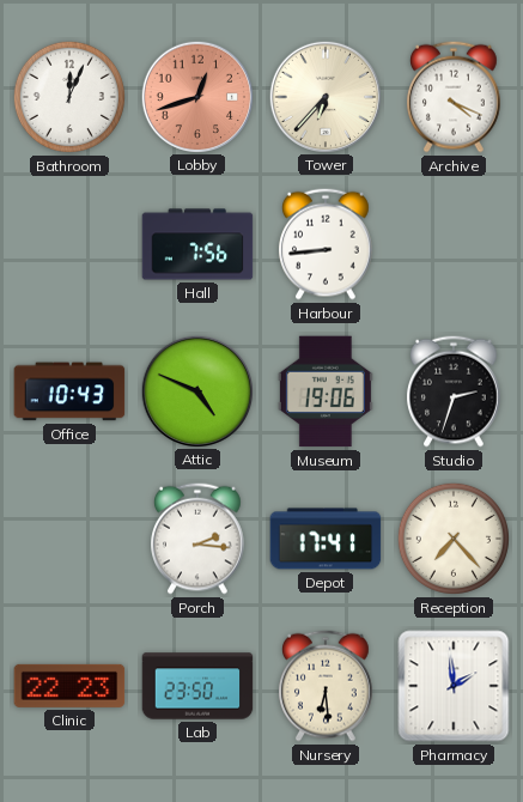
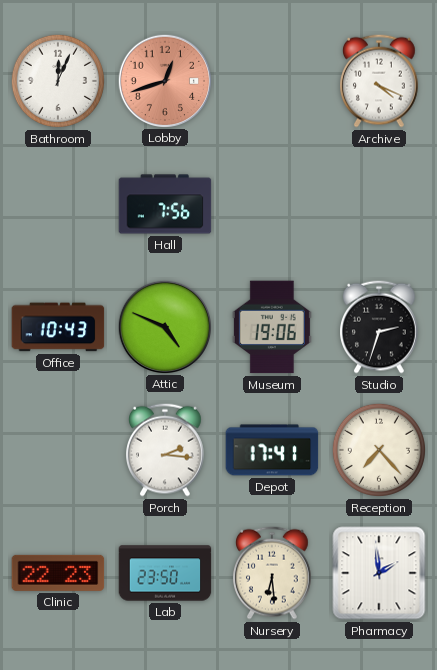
Tower: 6:37 -> none (324, 96)
Harbour: 8:44 -> none (327, 244)
